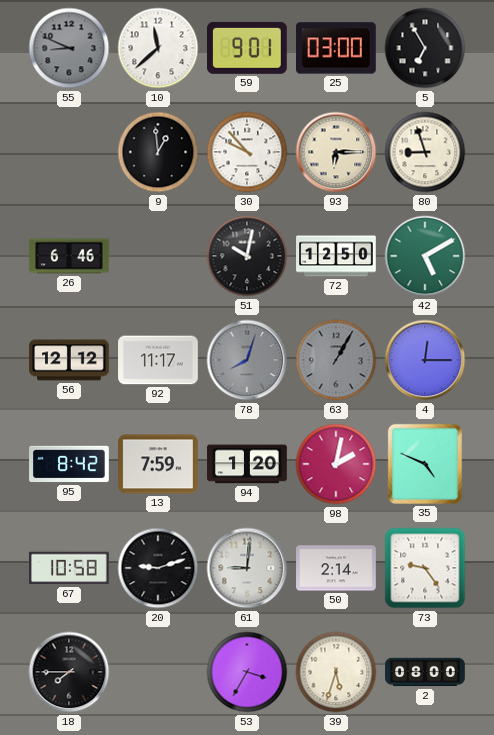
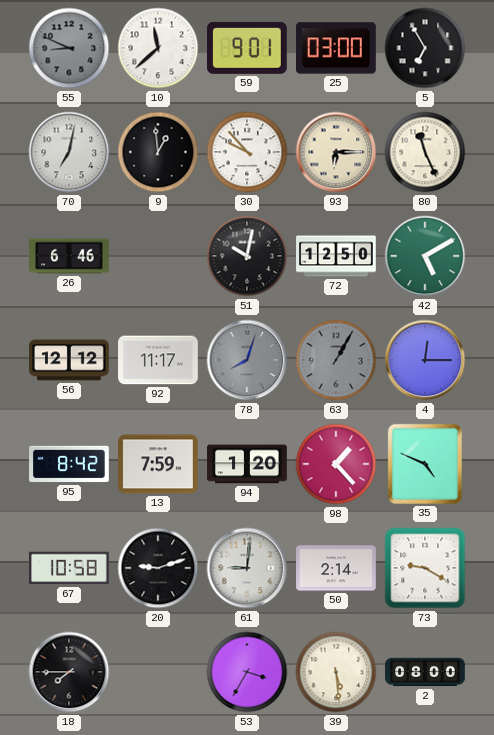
70: none -> 7:02 (69, 152)
80: 8:57 -> 11:26 (425, 152)
98: 2:02 -> 1:23 (336, 464)
73: 9:24 -> 9:20 (425, 568)
39: 5:33 -> 5:29 (336, 672)
